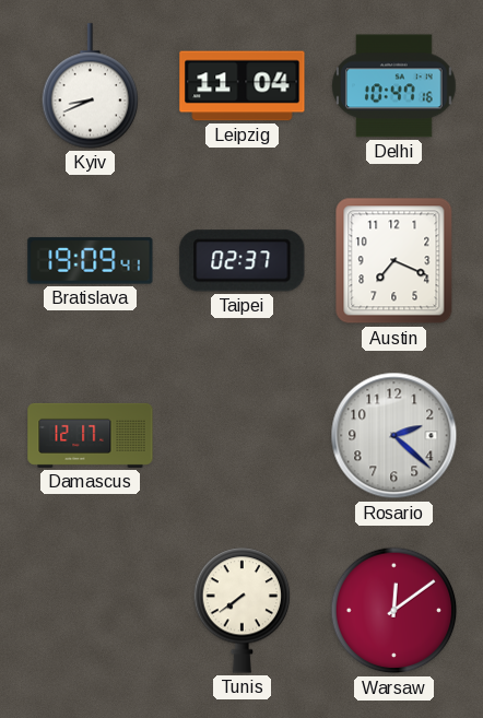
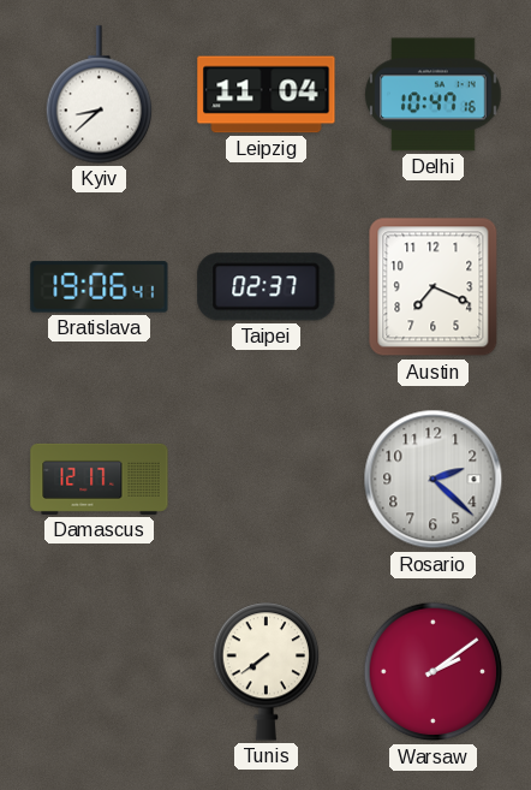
Kyiv: 8:41 -> 8:38 (100, 95)
Bratislava: 19:09 -> 19:06 (100, 287)
Warsaw: 12:09 -> 2:09 (434, 672)
